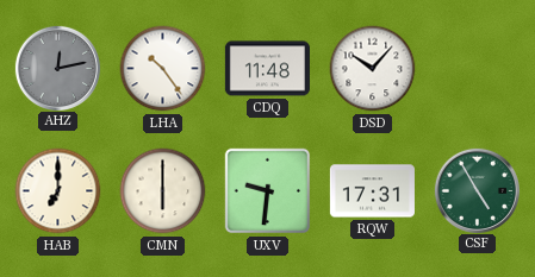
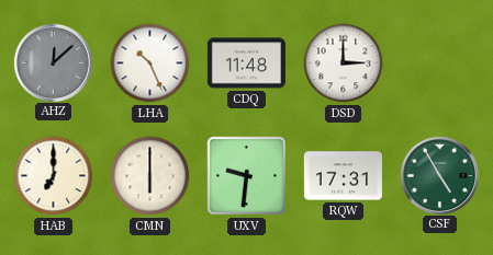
AHZ: 12:13 -> 12:08 (53, 62)
LHA: 10:24 -> 10:26 (150, 63)
DSD: 10:07 -> 3:00 (344, 63)
